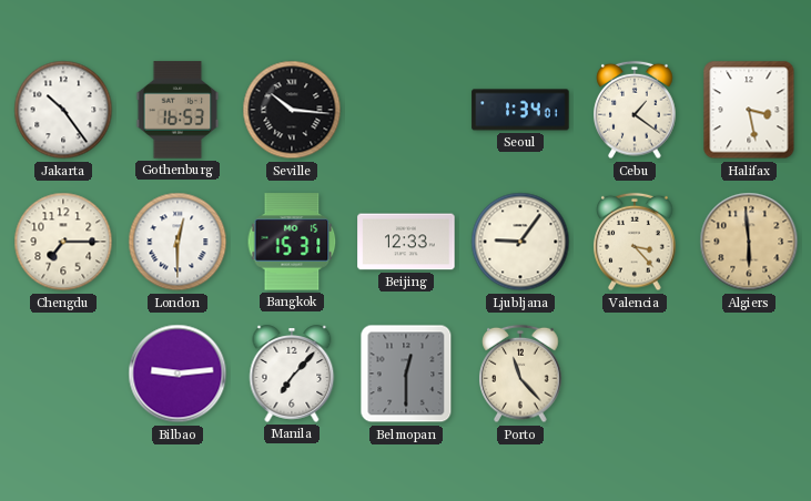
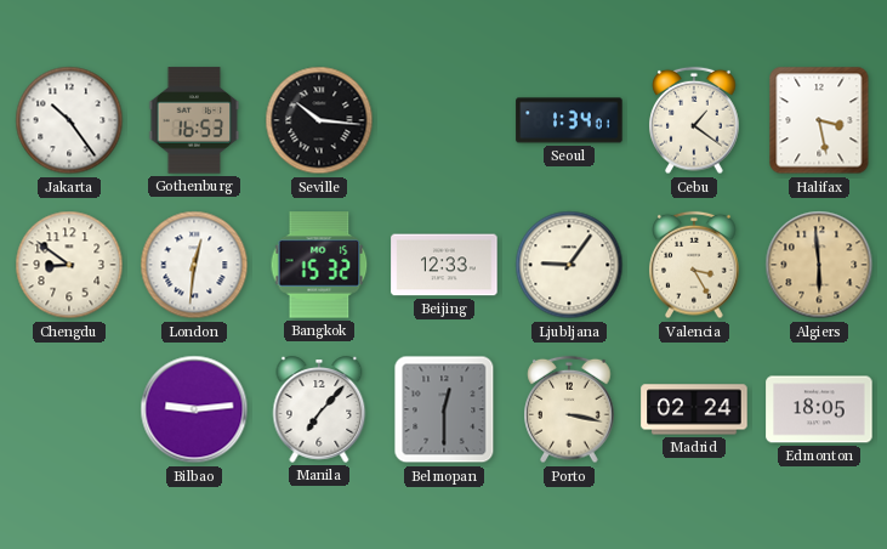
Chengdu: 7:15 -> 8:51 (69, 265)
London: 12:30 -> 12:31 (194, 265)
Bangkok: 15:31 -> 15:32 (319, 265)
Valencia: 3:23 -> 3:25 (694, 265)
Porto: 11:23 -> 3:17 (569, 409)
Madrid: none -> 02:24 (694, 409)
Edmonton: none -> 18:05 (819, 409)
